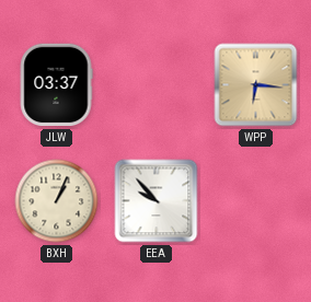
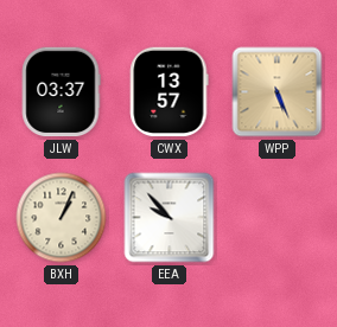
CWX: none -> 13:57 (170, 92)
WPP: 6:16 -> 5:26 (278, 92)
